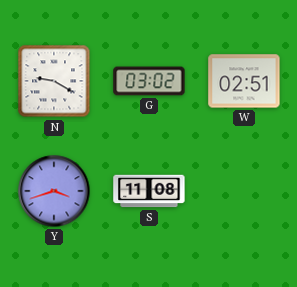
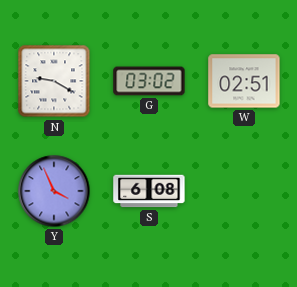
Y: 3:42 -> 3:56 (54, 191)
S: 11:08 -> 6:08 (149, 191)
